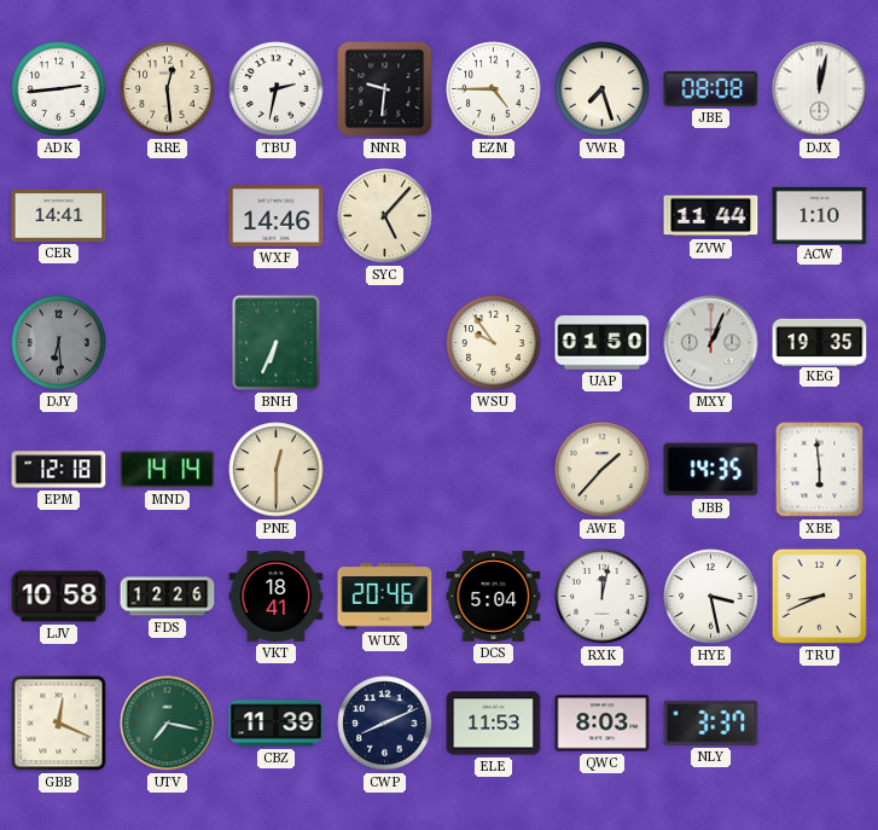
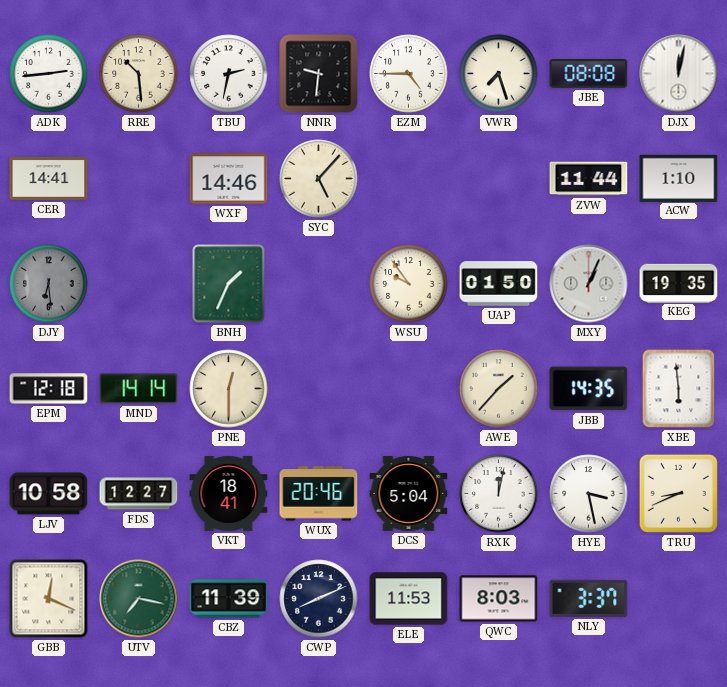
RRE: 12:29 -> 10:29 (139, 74)
BNH: 6:34 -> 1:34 (229, 284)
FDS: 12:26 -> 12:27 (139, 494)
